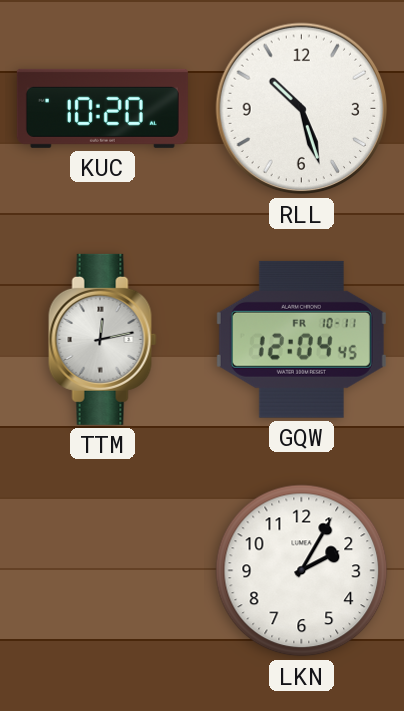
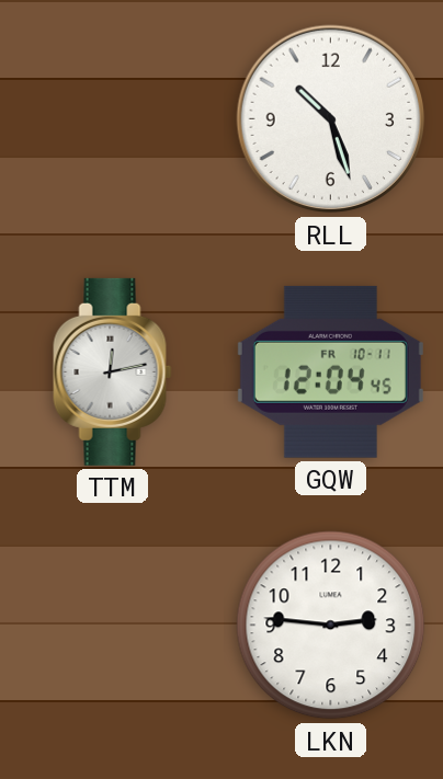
KUC: 10:20 -> none (102, 108)
LKN: 2:05 -> 2:46 (331, 626)
